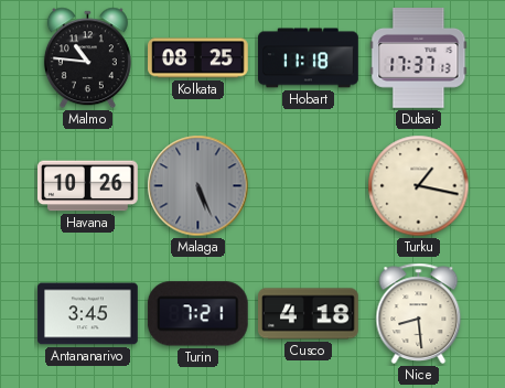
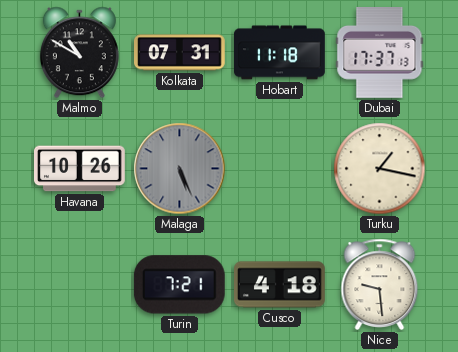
Malmo: 10:46 -> 10:50 (79, 53)
Kolkata: 08:25 -> 07:31 (180, 53)
Antananarivo: 3:45 -> none (88, 314)
Nice: 8:29 -> 9:29 (380, 284)
